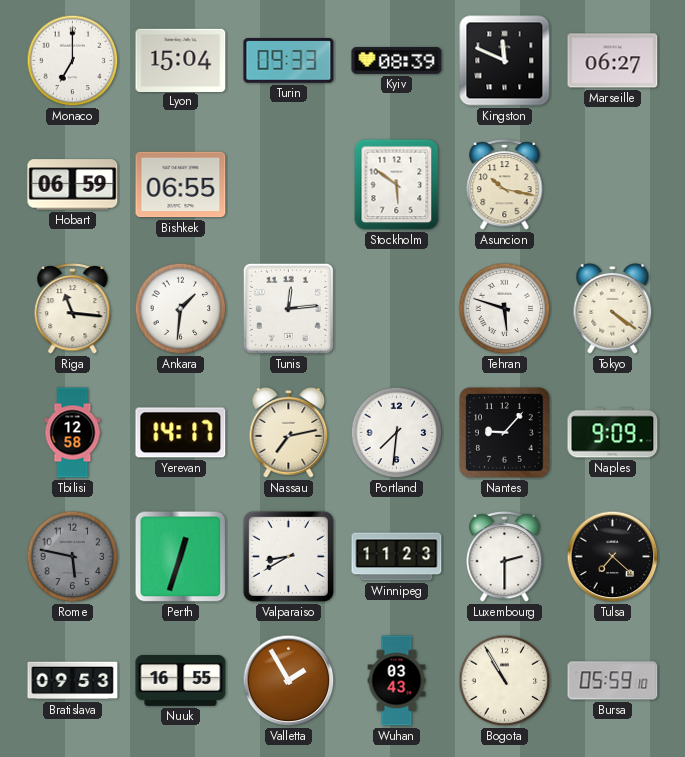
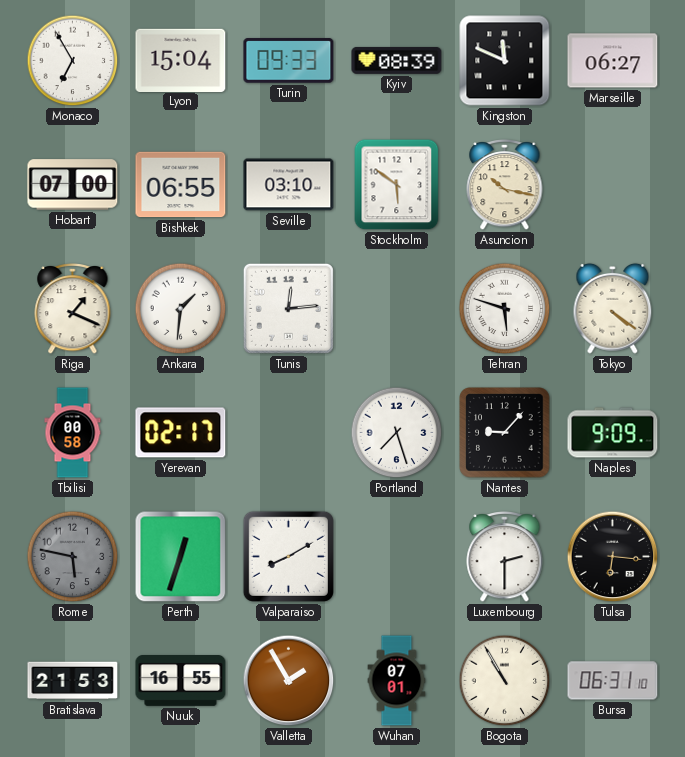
Monaco: 7:00 -> 6:55 (73, 61)
Hobart: 06:59 -> 07:00 (73, 185)
Seville: none -> 03:10 (289, 185)
Riga: 11:16 -> 1:19 (73, 308)
Tbilisi: 12:58 -> 00:58 (73, 433)
Yerevan: 14:17 -> 02:17 (181, 433)
Nassau: 7:13 -> none (289, 432)
Portland: 7:31 -> 7:27 (397, 433)
Valparaiso: 8:40 -> 8:10 (288, 556)
Winnipeg: 11:23 -> none (397, 557)
Tulsa: 7:22 -> 6:16 (613, 557)
Bratislava: 09:53 -> 21:53 (73, 681)
Wuhan: 03:43 -> 07:01 (397, 681)
Bursa: 05:59 -> 06:31 (613, 681)
